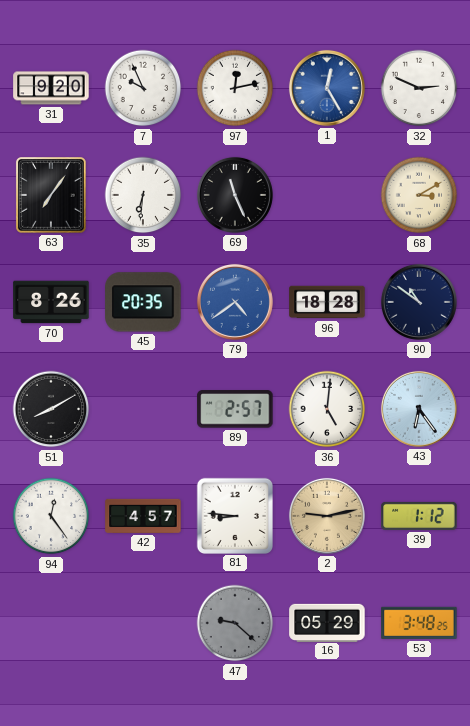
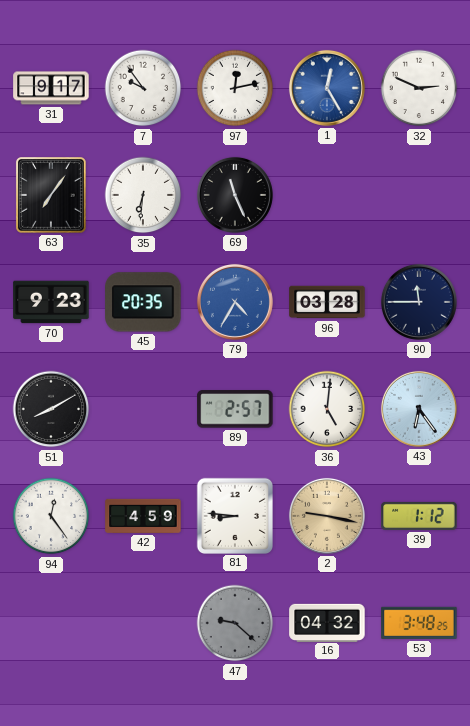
31: 9:20 -> 9:17 (51, 88)
7: 9:56 -> 9:54 (143, 88)
68: 3:10 -> none (419, 195)
70: 8:26 -> 9:23 (51, 302)
79: 4:39 -> 4:35 (235, 302)
96: 18:28 -> 03:28 (327, 302)
90: 10:51 -> 11:45 (419, 302)
42: 4:57 -> 4:59 (143, 516)
2: 9:13 -> 9:17 (327, 516)
16: 05:29 -> 04:32 (327, 622)
